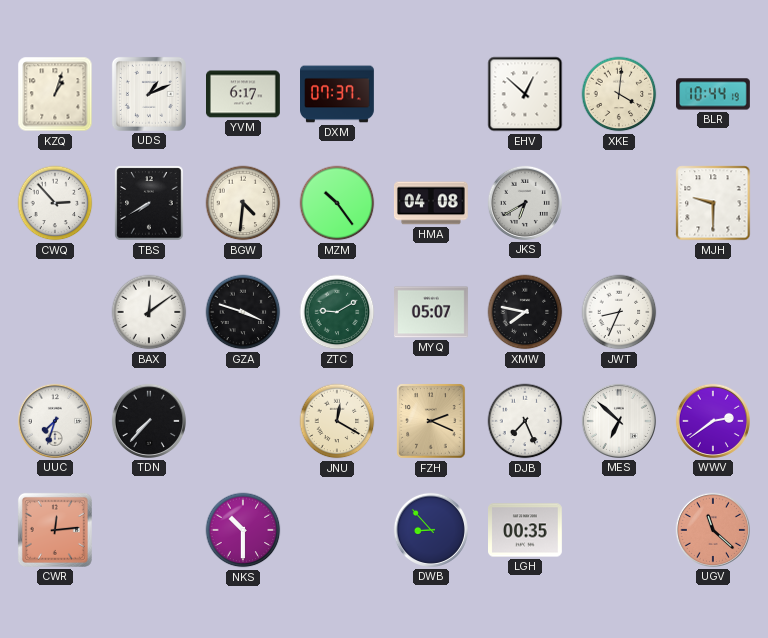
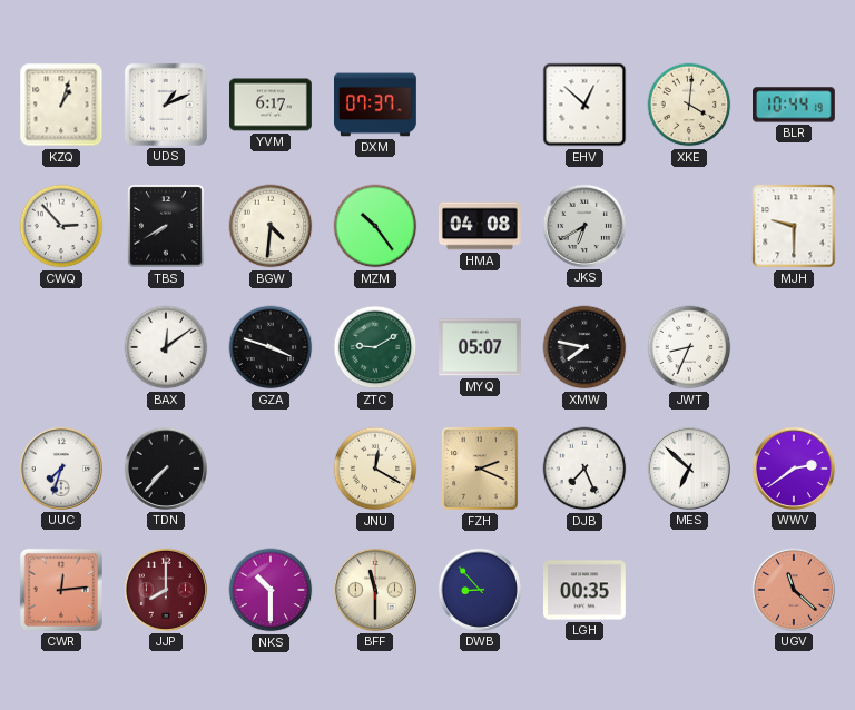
JJP: none -> 8:00 (166, 590)
BFF: none -> 11:30 (375, 590)
